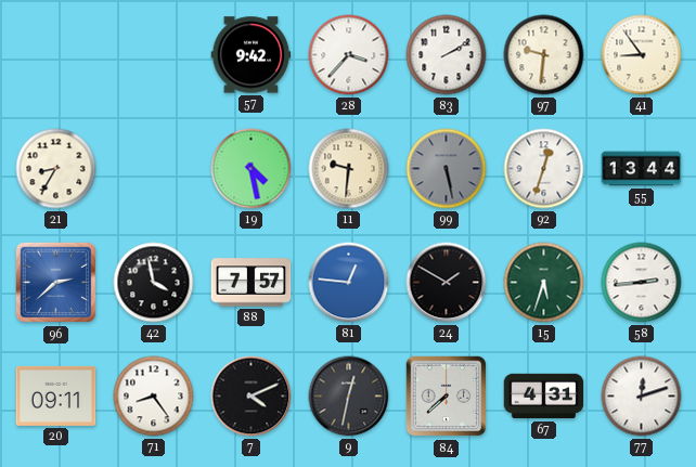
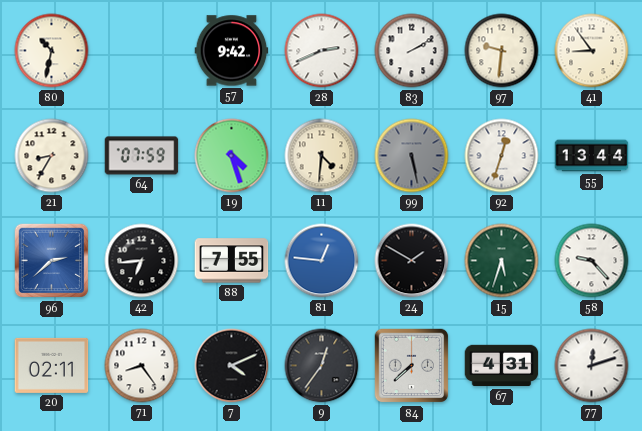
80: none -> 10:32 (52, 51)
28: 3:37 -> 2:41 (322, 51)
64: none -> 07:59 (142, 156)
19: 4:28 -> 4:27 (232, 156)
11: 9:31 -> 4:31 (322, 156)
42: 3:58 -> 6:44 (142, 261)
88: 7:57 -> 7:55 (232, 261)
58: 2:44 -> 9:23 (592, 261)
20: 09:11 -> 02:11 (52, 365)
9: 12:32 -> 12:36 (322, 366)
